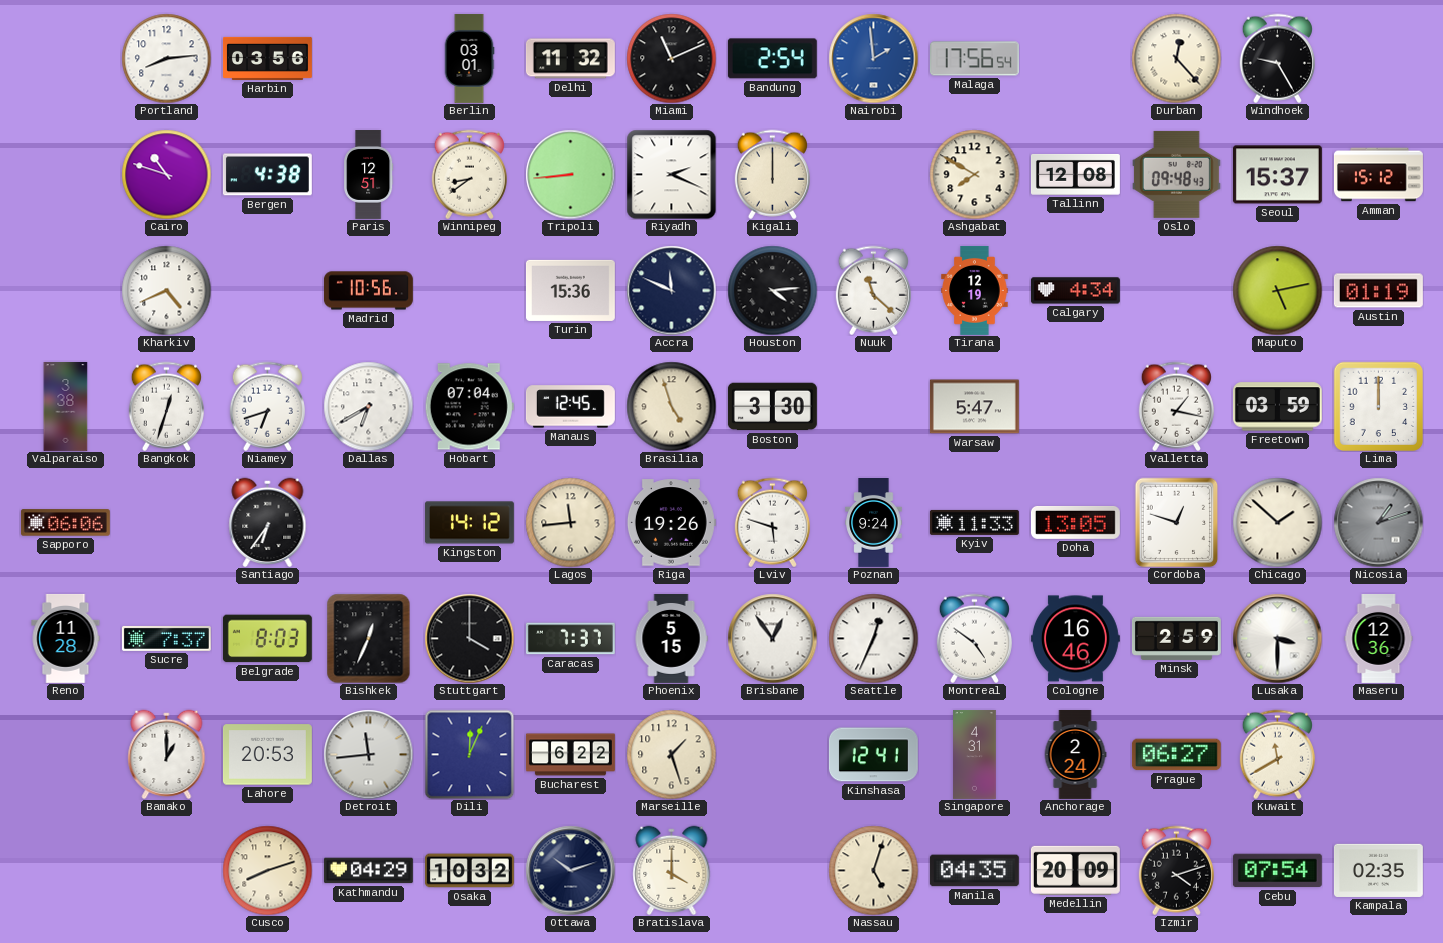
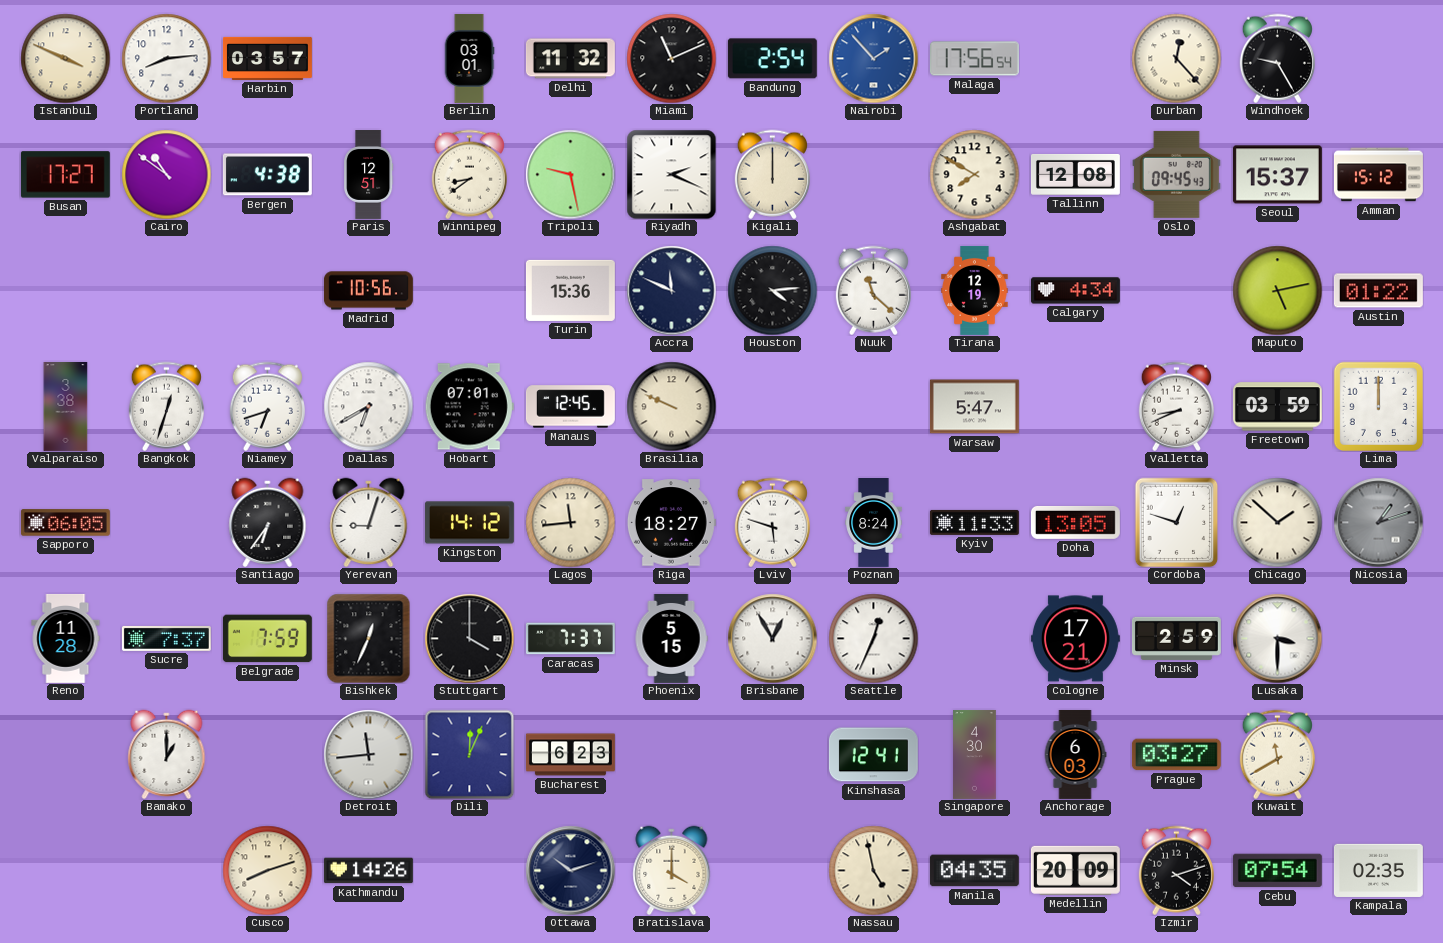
Istanbul: none -> 3:49 (65, 58)
Harbin: 03:56 -> 03:57 (267, 58)
Nairobi: 1:59 -> 1:53 (873, 58)
Busan: none -> 17:27 (65, 175)
Cairo: 10:48 -> 10:51 (166, 174)
Tripoli: 8:44 -> 9:28 (570, 174)
Oslo: 09:48 -> 09:45 (1176, 174)
Kharkiv: 4:41 -> none (166, 290)
Austin: 01:19 -> 01:22 (1378, 291)
Hobart: 07:04 -> 07:01 (469, 407)
Brasilia: 4:57 -> 9:49 (671, 406)
Boston: 3:30 -> none (772, 407)
Valletta: 1:17 -> 8:41 (1176, 406)
Sapporo: 06:06 -> 06:05 (65, 523)
Yerevan: none -> 9:03 (369, 522)
Riga: 19:26 -> 18:27 (671, 523)
Poznan: 9:24 -> 8:24 (874, 523)
Belgrade: 8:03 -> 7:59 (267, 639)
Brisbane: 12:54 -> 12:55 (772, 638)
Montreal: 4:51 -> none (974, 638)
Cologne: 16:46 -> 17:21 (1075, 639)
Maseru: 12:36 -> none (1379, 639)
Lahore: 20:53 -> none (267, 755)
Bucharest: 6:22 -> 6:23 (571, 755)
Marseille: 1:27 -> none (671, 754)
Singapore: 4:31 -> 4:30 (975, 755)
Anchorage: 2:24 -> 6:03 (1075, 754)
Prague: 06:27 -> 03:27 (1176, 755)
Kathmandu: 04:29 -> 14:26 (368, 871)
Osaka: 10:32 -> none (469, 871)
Nassau: 5:03 -> 4:58 (873, 870)
